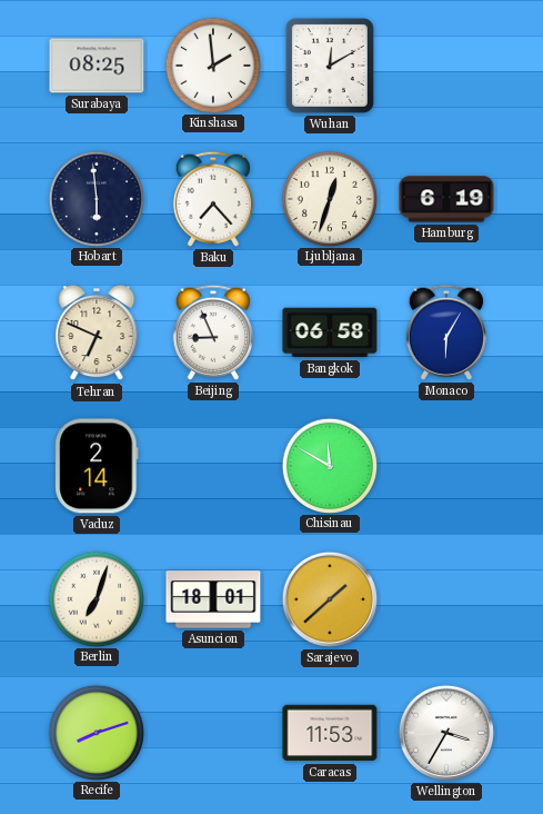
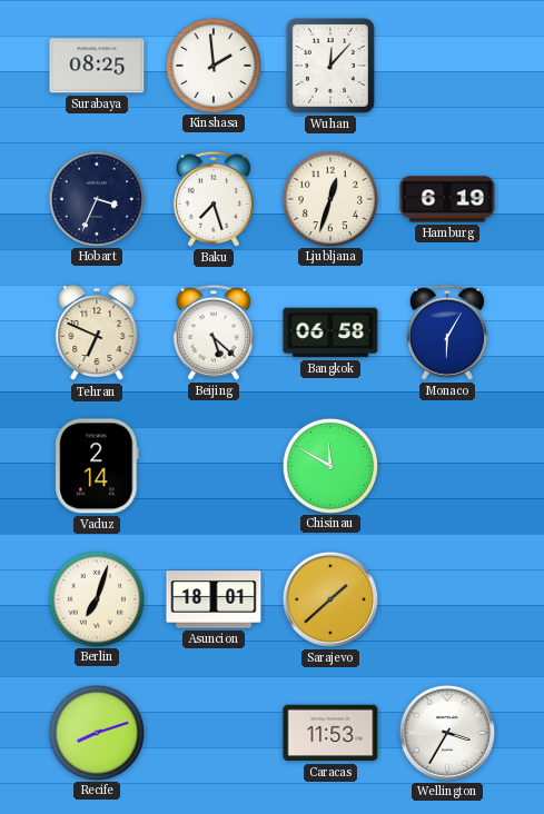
Wuhan: 12:10 -> 12:07 (330, 66)
Hobart: 5:59 -> 3:34 (96, 198)
Baku: 7:23 -> 7:27 (214, 199)
Beijing: 8:56 -> 5:22 (214, 332)
